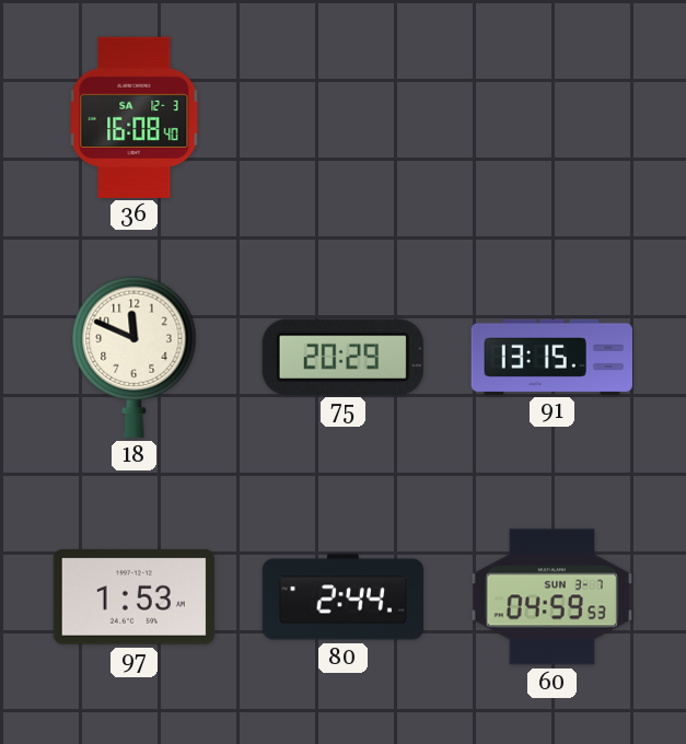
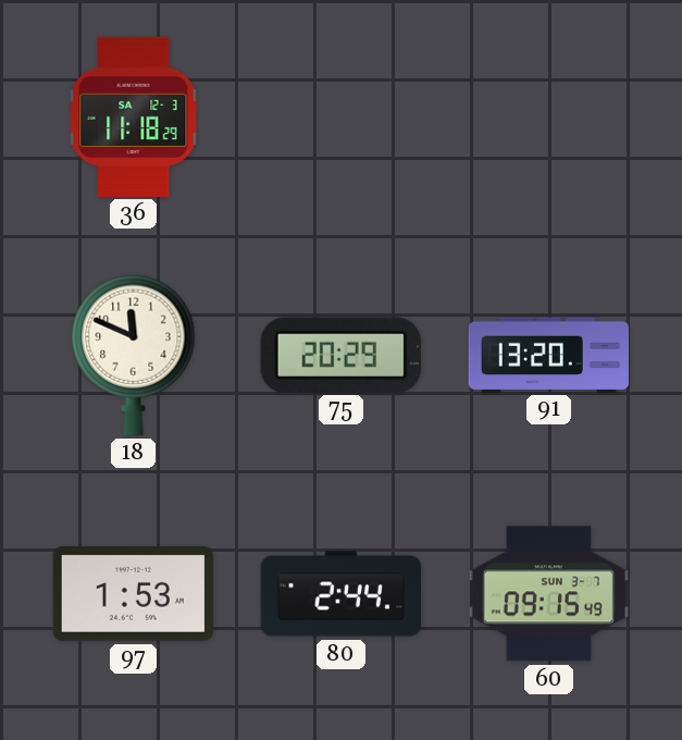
36: 16:08 -> 11:18 (134, 116)
91: 13:15 -> 13:20 (548, 355)
60: 04:59 -> 09:15 (548, 594)
